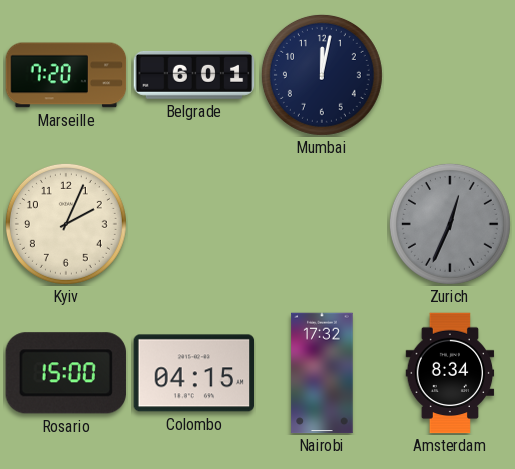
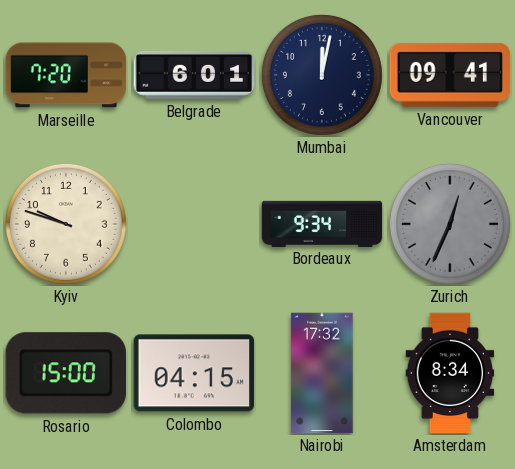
Vancouver: none -> 09:41 (450, 75)
Kyiv: 2:04 -> 9:48 (66, 224)
Bordeaux: none -> 9:34 (322, 223)
